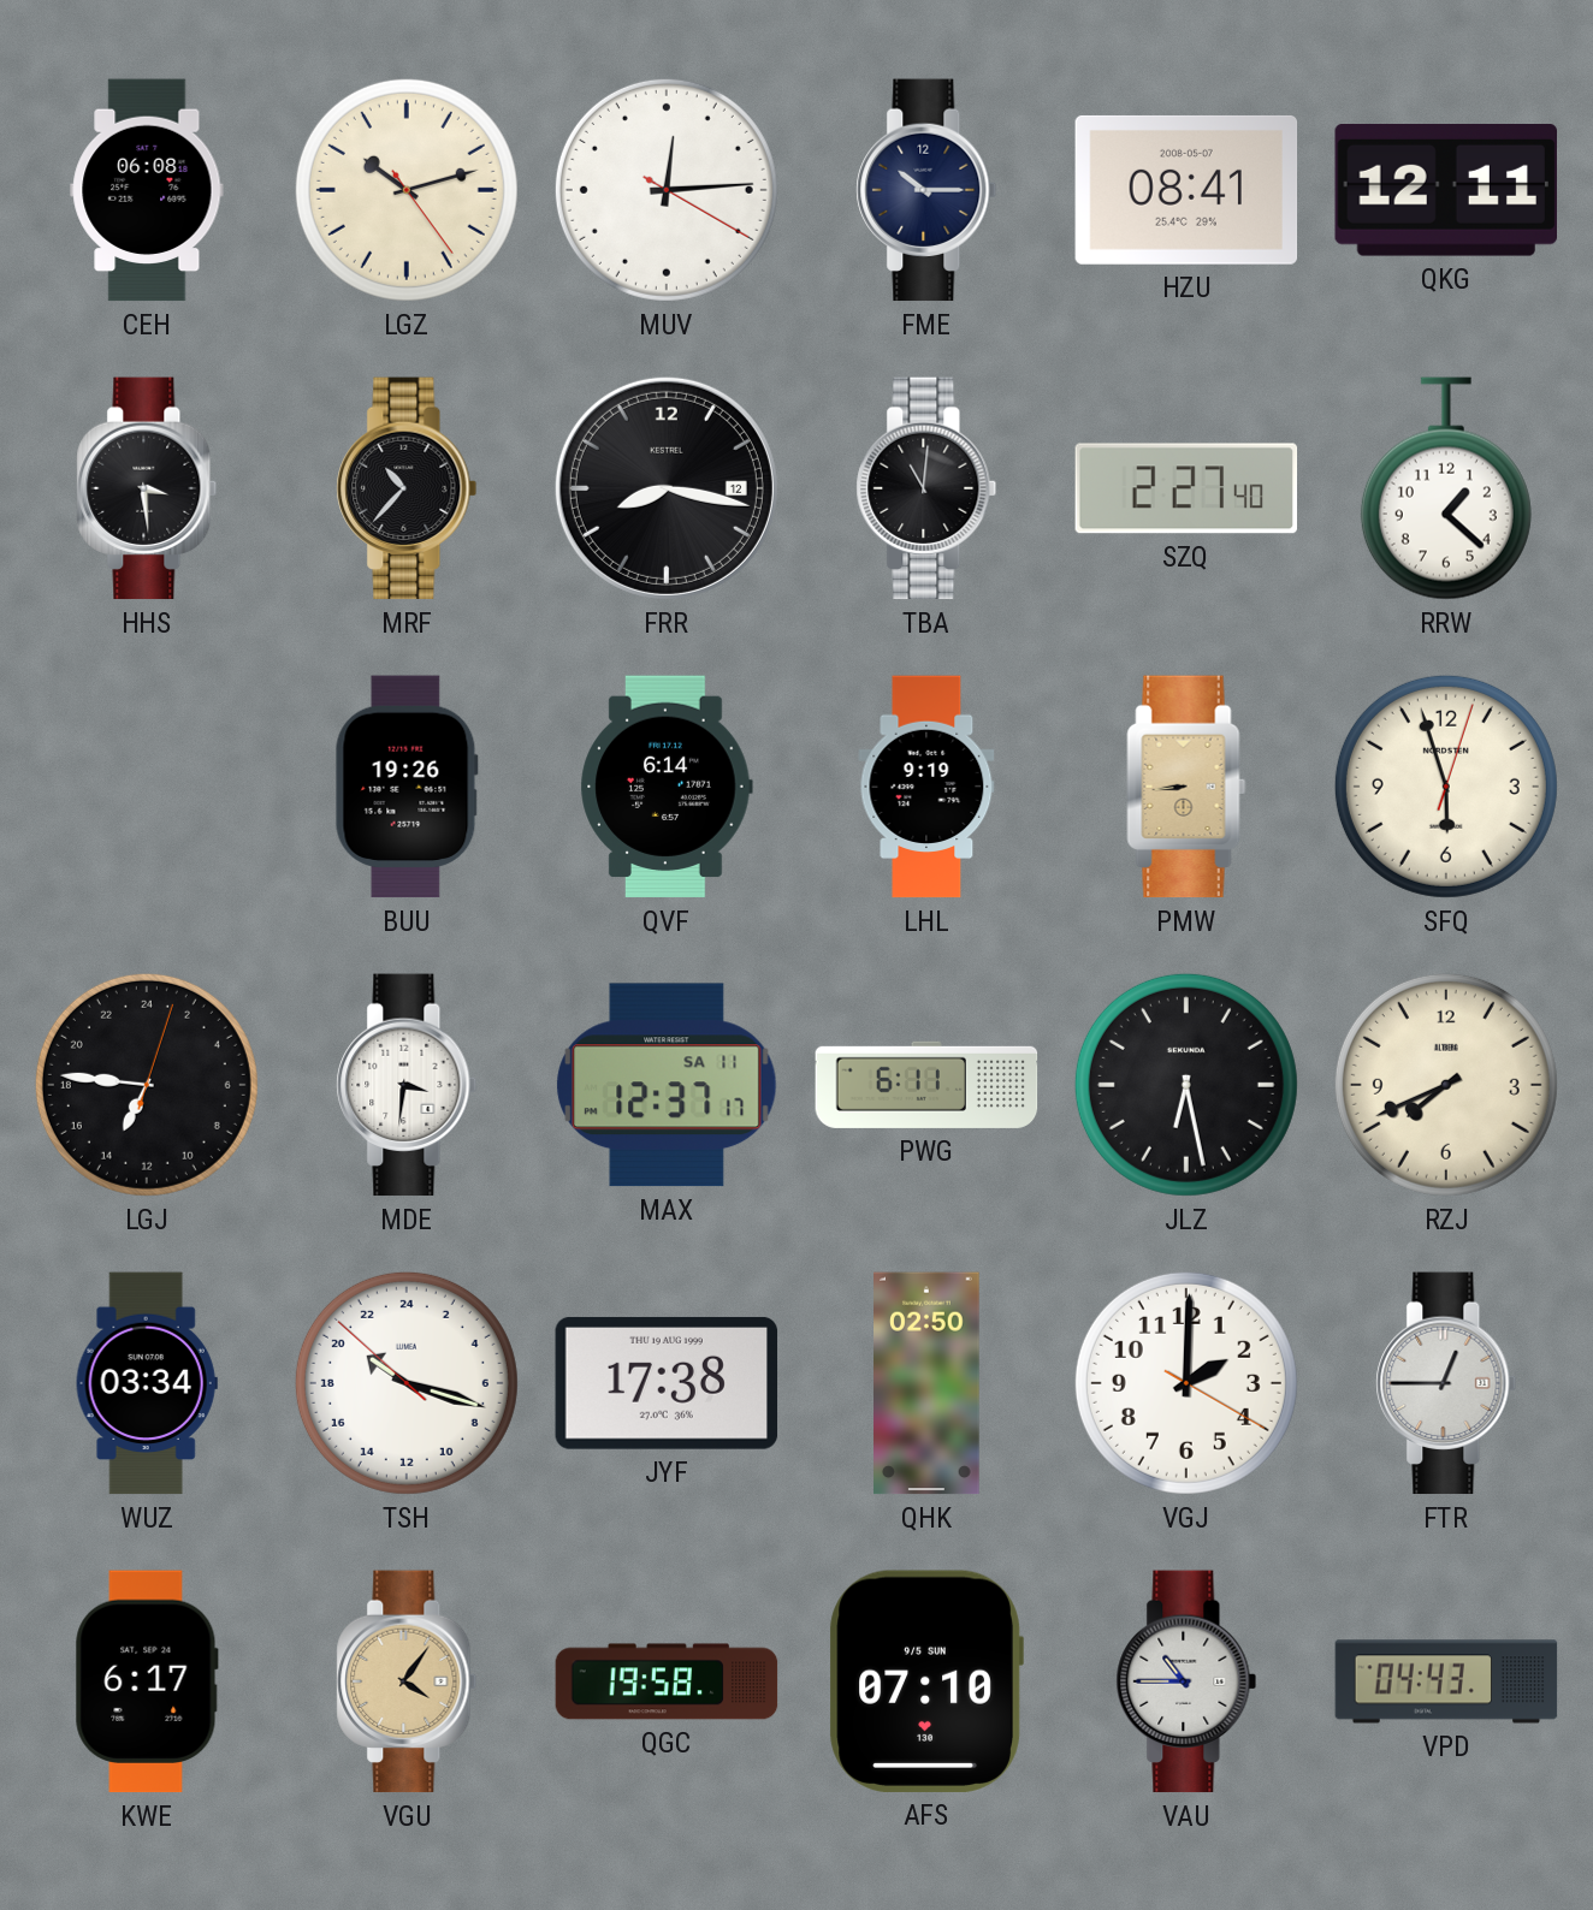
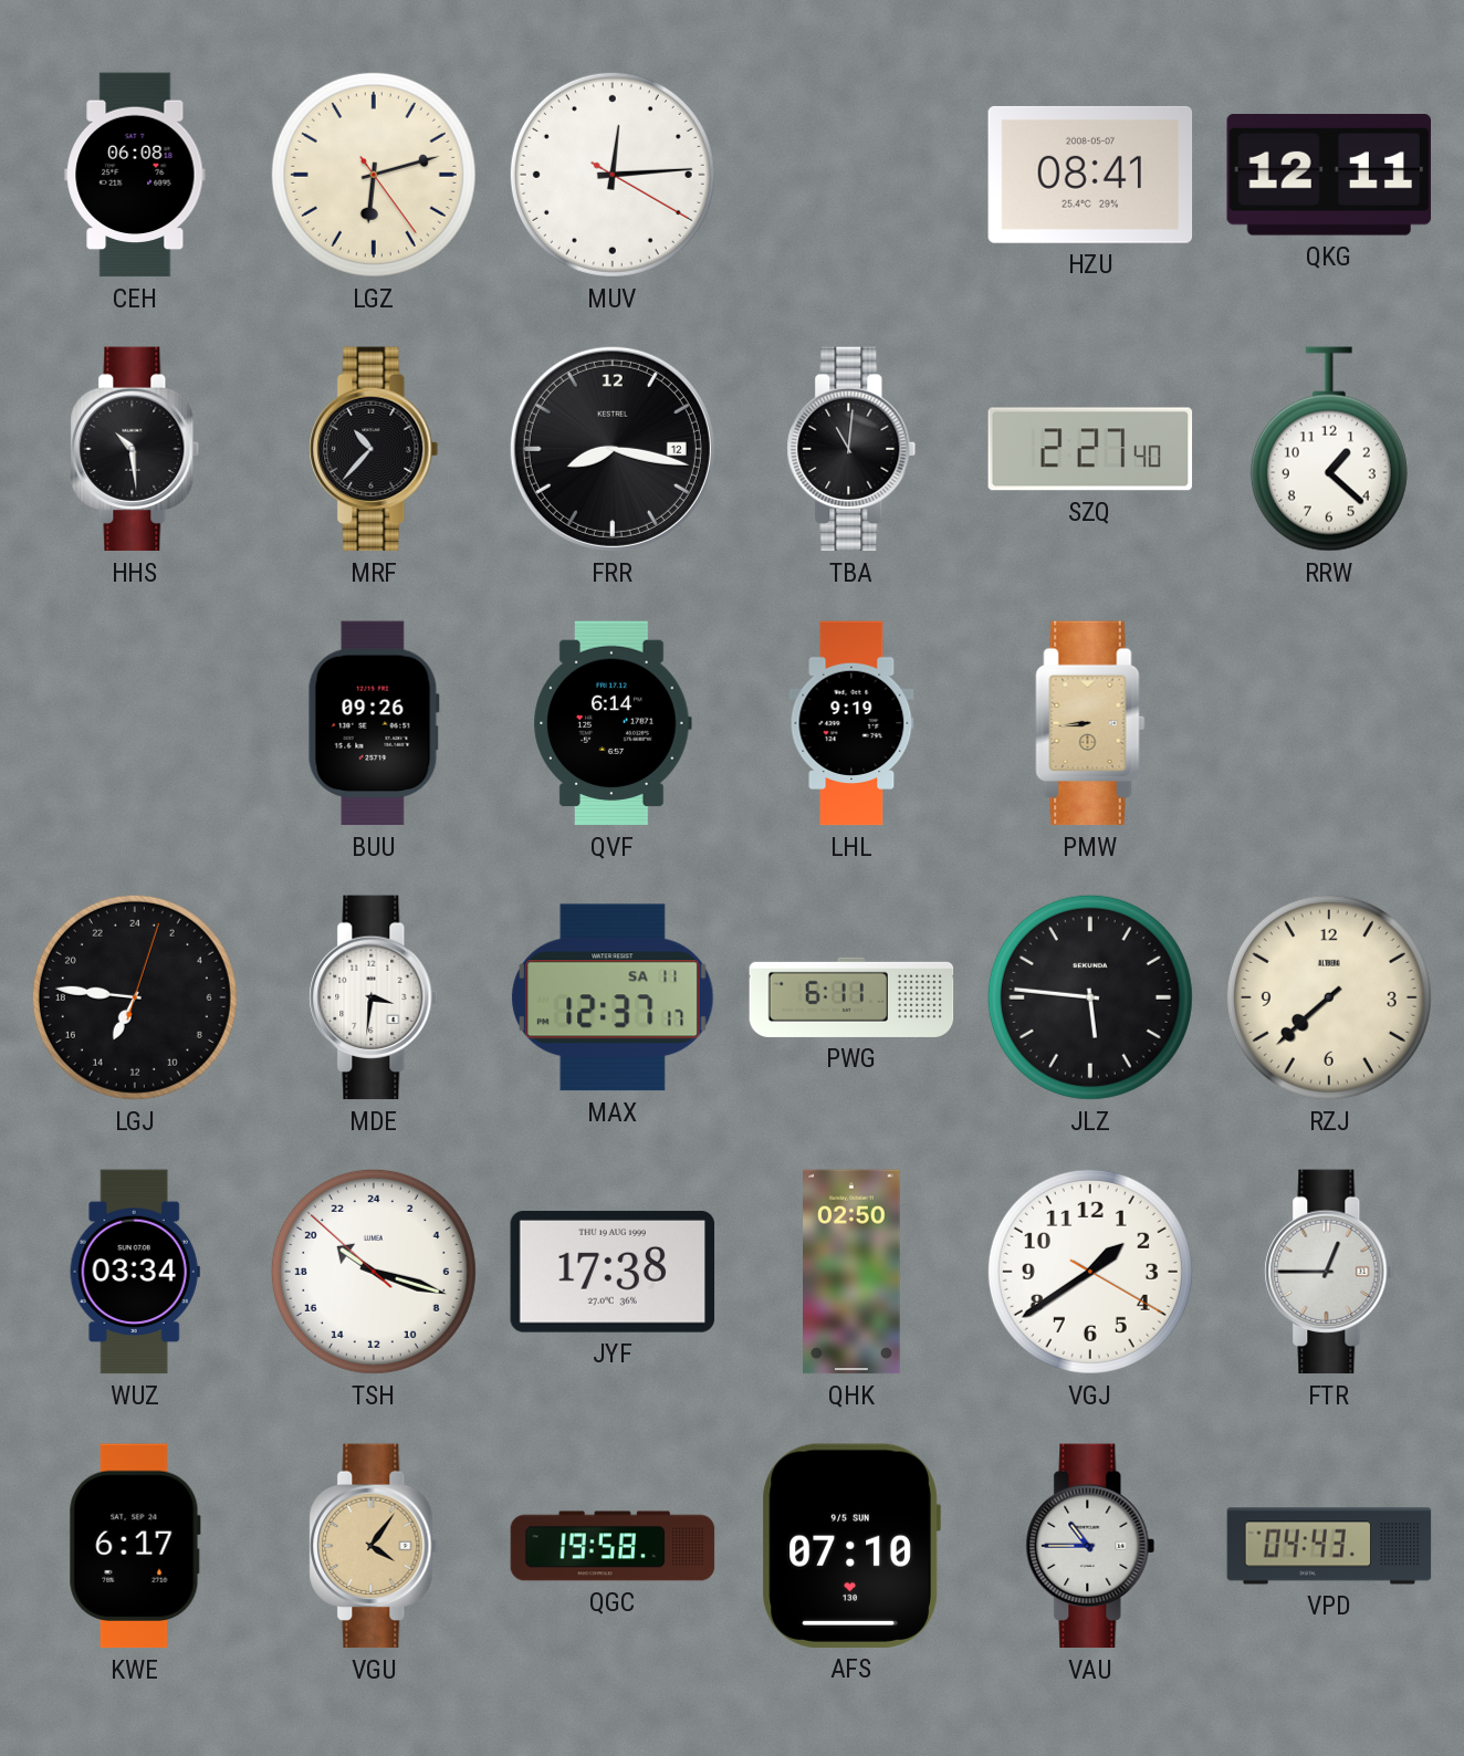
LGZ: 10:12 -> 6:12 (374, 175)
FME: 10:15 -> none (926, 190)
HHS: 3:29 -> 10:29 (135, 449)
BUU: 19:26 -> 09:26 (374, 723)
SFQ: 5:57 -> none (1446, 787)
JLZ: 6:28 -> 5:46 (1090, 997)
RZJ: 7:41 -> 7:38 (1329, 997)
VGJ: 2:00 -> 1:39 (1090, 1272)
